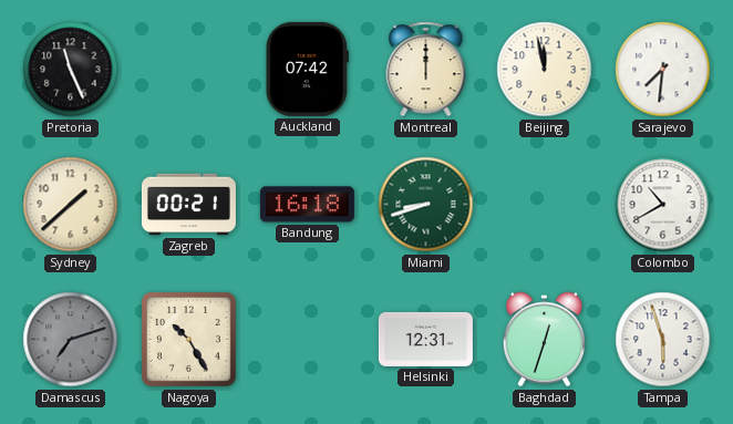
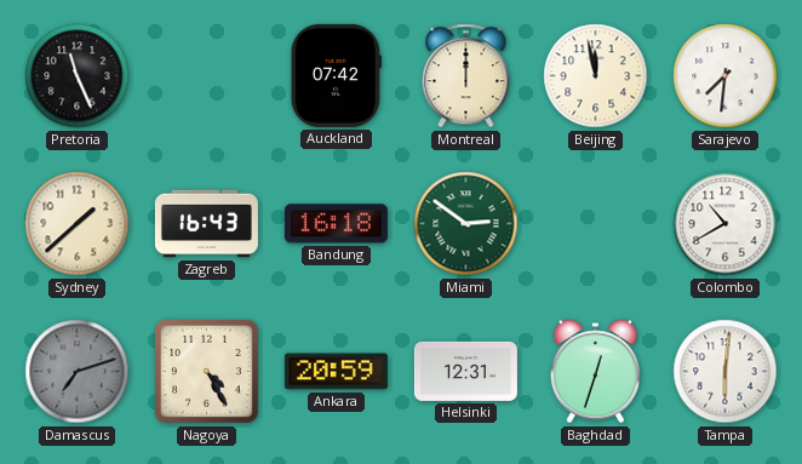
Zagreb: 00:21 -> 16:43 (206, 224)
Miami: 8:42 -> 2:51 (466, 224)
Nagoya: 10:25 -> 4:25 (207, 372)
Ankara: none -> 20:59 (336, 372)
Tampa: 5:57 -> 6:01 (726, 372)
